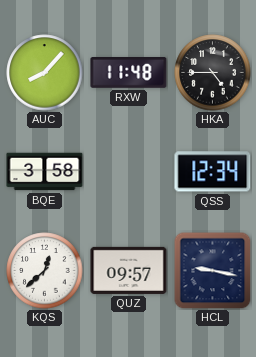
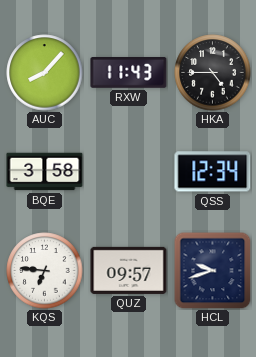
RXW: 11:48 -> 11:43 (129, 73)
KQS: 12:38 -> 6:46 (45, 271)
HCL: 9:17 -> 9:42 (212, 270)
